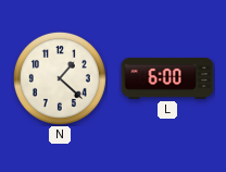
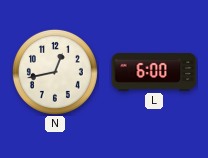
N: 1:22 -> 12:43 (55, 72)
